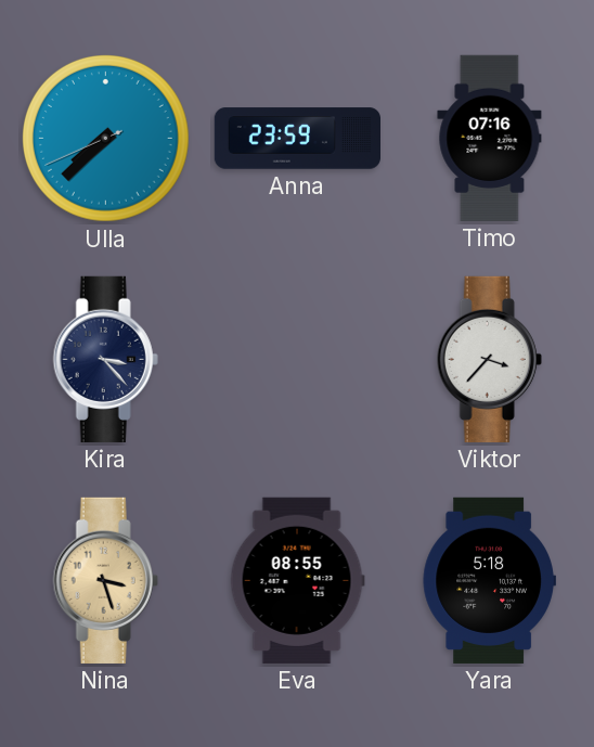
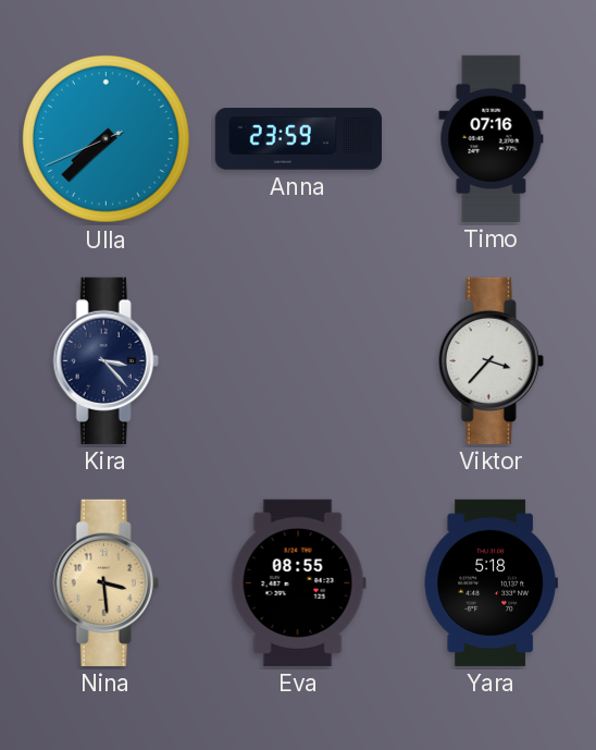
Nina: 3:27 -> 3:29 (105, 582)
